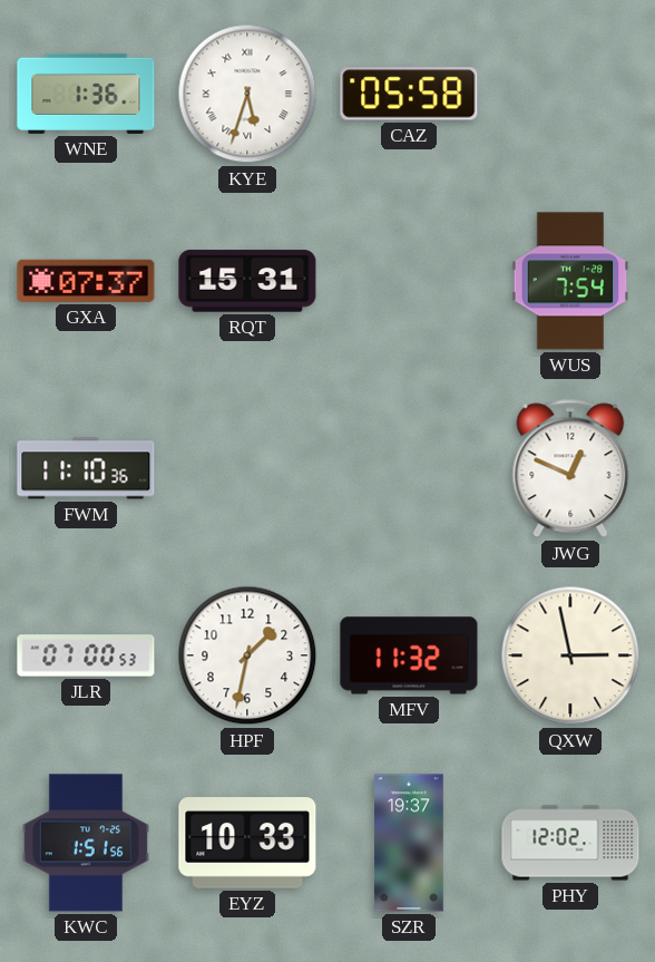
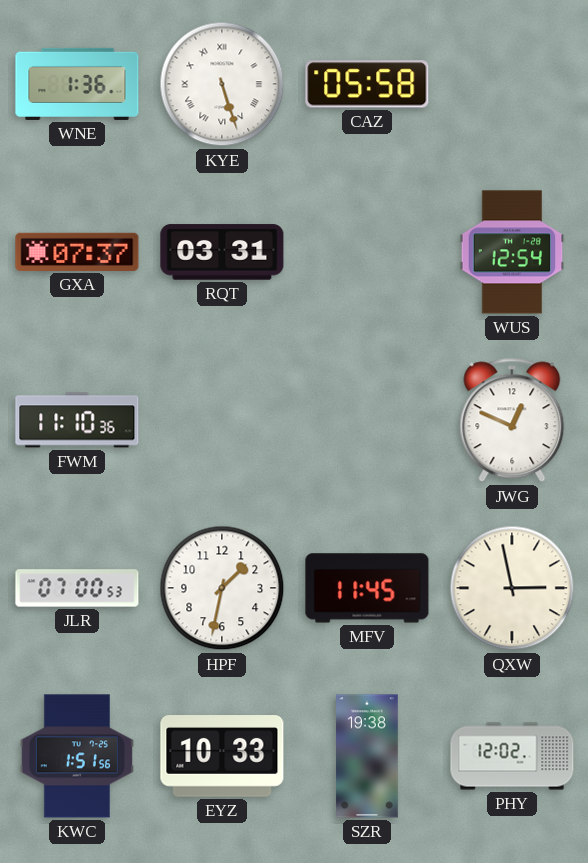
KYE: 5:33 -> 5:27 (222, 84)
RQT: 15:31 -> 03:31 (222, 252)
WUS: 7:54 -> 12:54 (512, 252)
MFV: 11:32 -> 11:45 (367, 588)
SZR: 19:37 -> 19:38 (367, 756)
